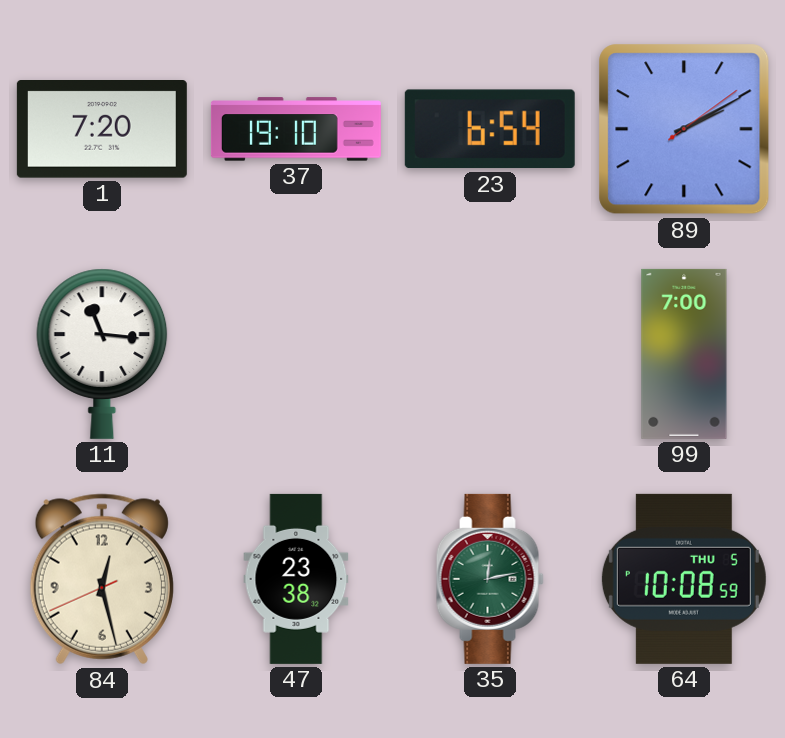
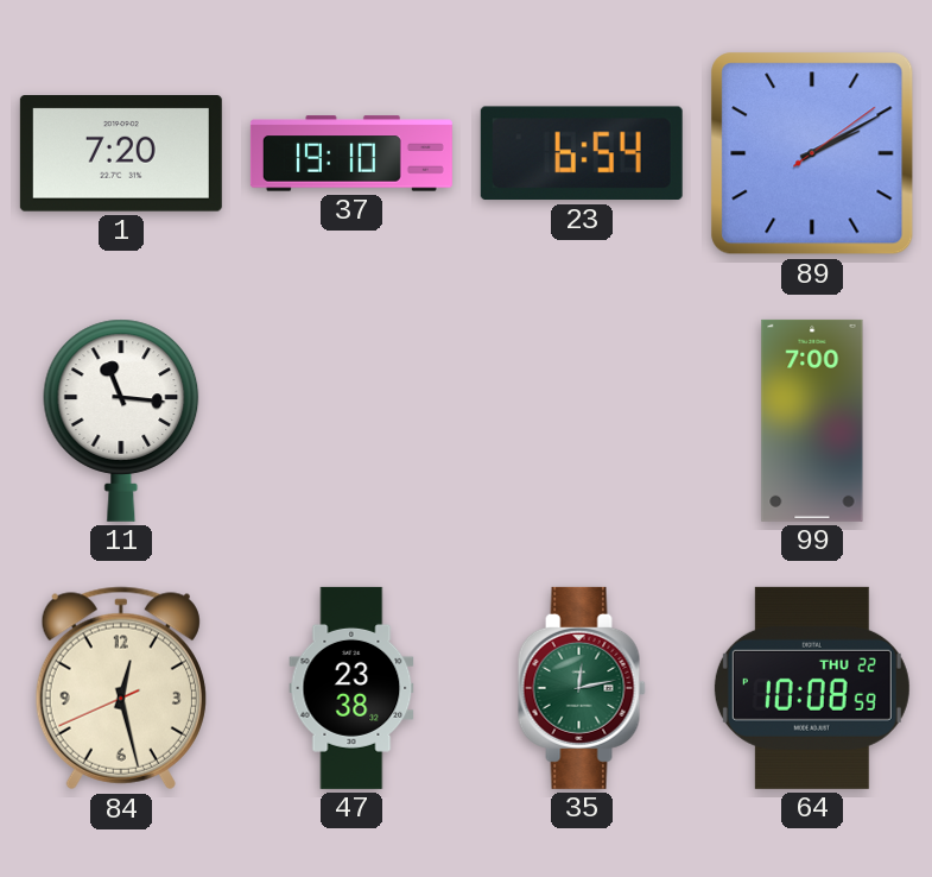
64 date: THU 5 -> THU 22 (812, 688)
